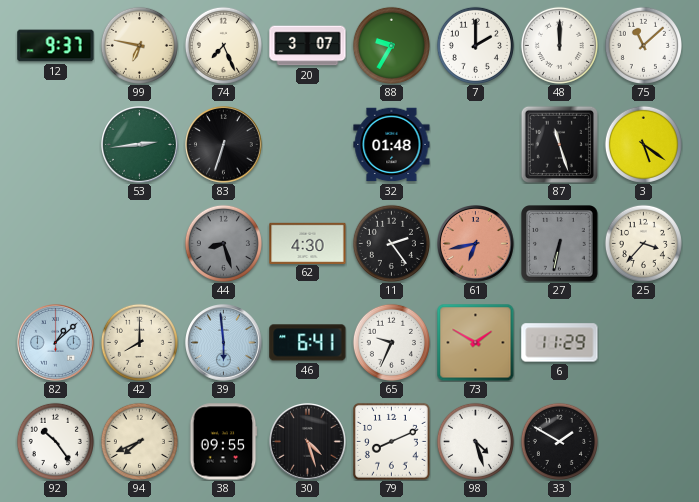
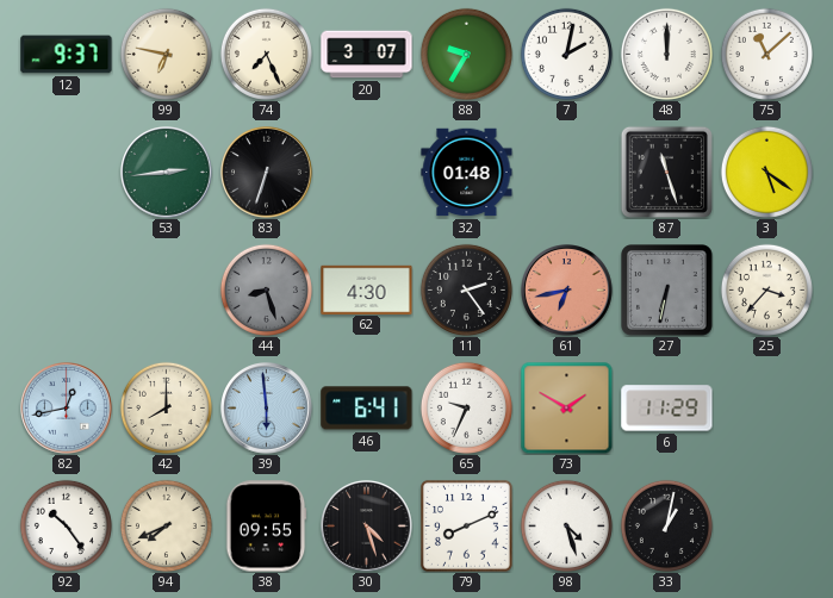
7: 2:00 -> 2:02 (566, 54)
82: 1:08 -> 12:43 (67, 409)
33: 1:50 -> 1:02 (666, 525)
